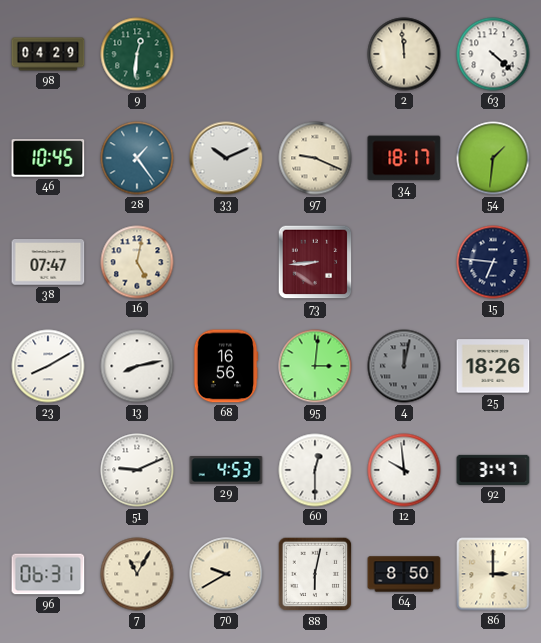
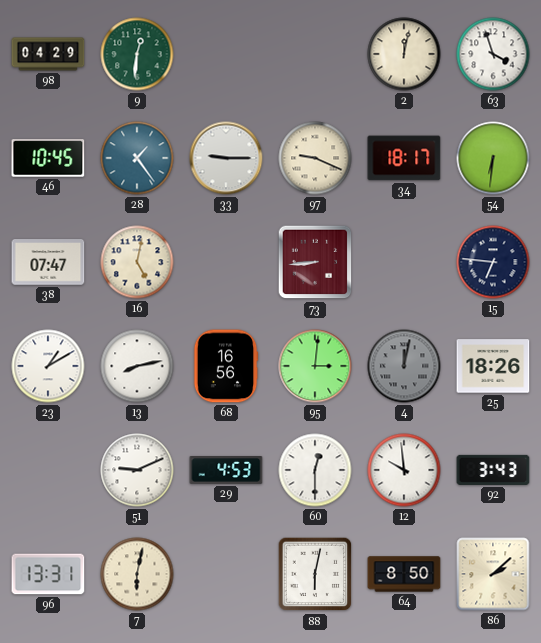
2: 11:59 -> 12:02 (404, 54)
63: 4:22 -> 3:57 (493, 54)
33: 10:11 -> 9:15 (226, 158)
54: 1:31 -> 6:31 (493, 158)
23: 8:10 -> 1:10 (48, 366)
92: 3:47 -> 3:43 (493, 470)
96: 06:31 -> 13:31 (48, 574)
7: 11:05 -> 6:02 (137, 574)
70: 9:40 -> none (226, 574)
86: 3:00 -> 2:08 (493, 574)
